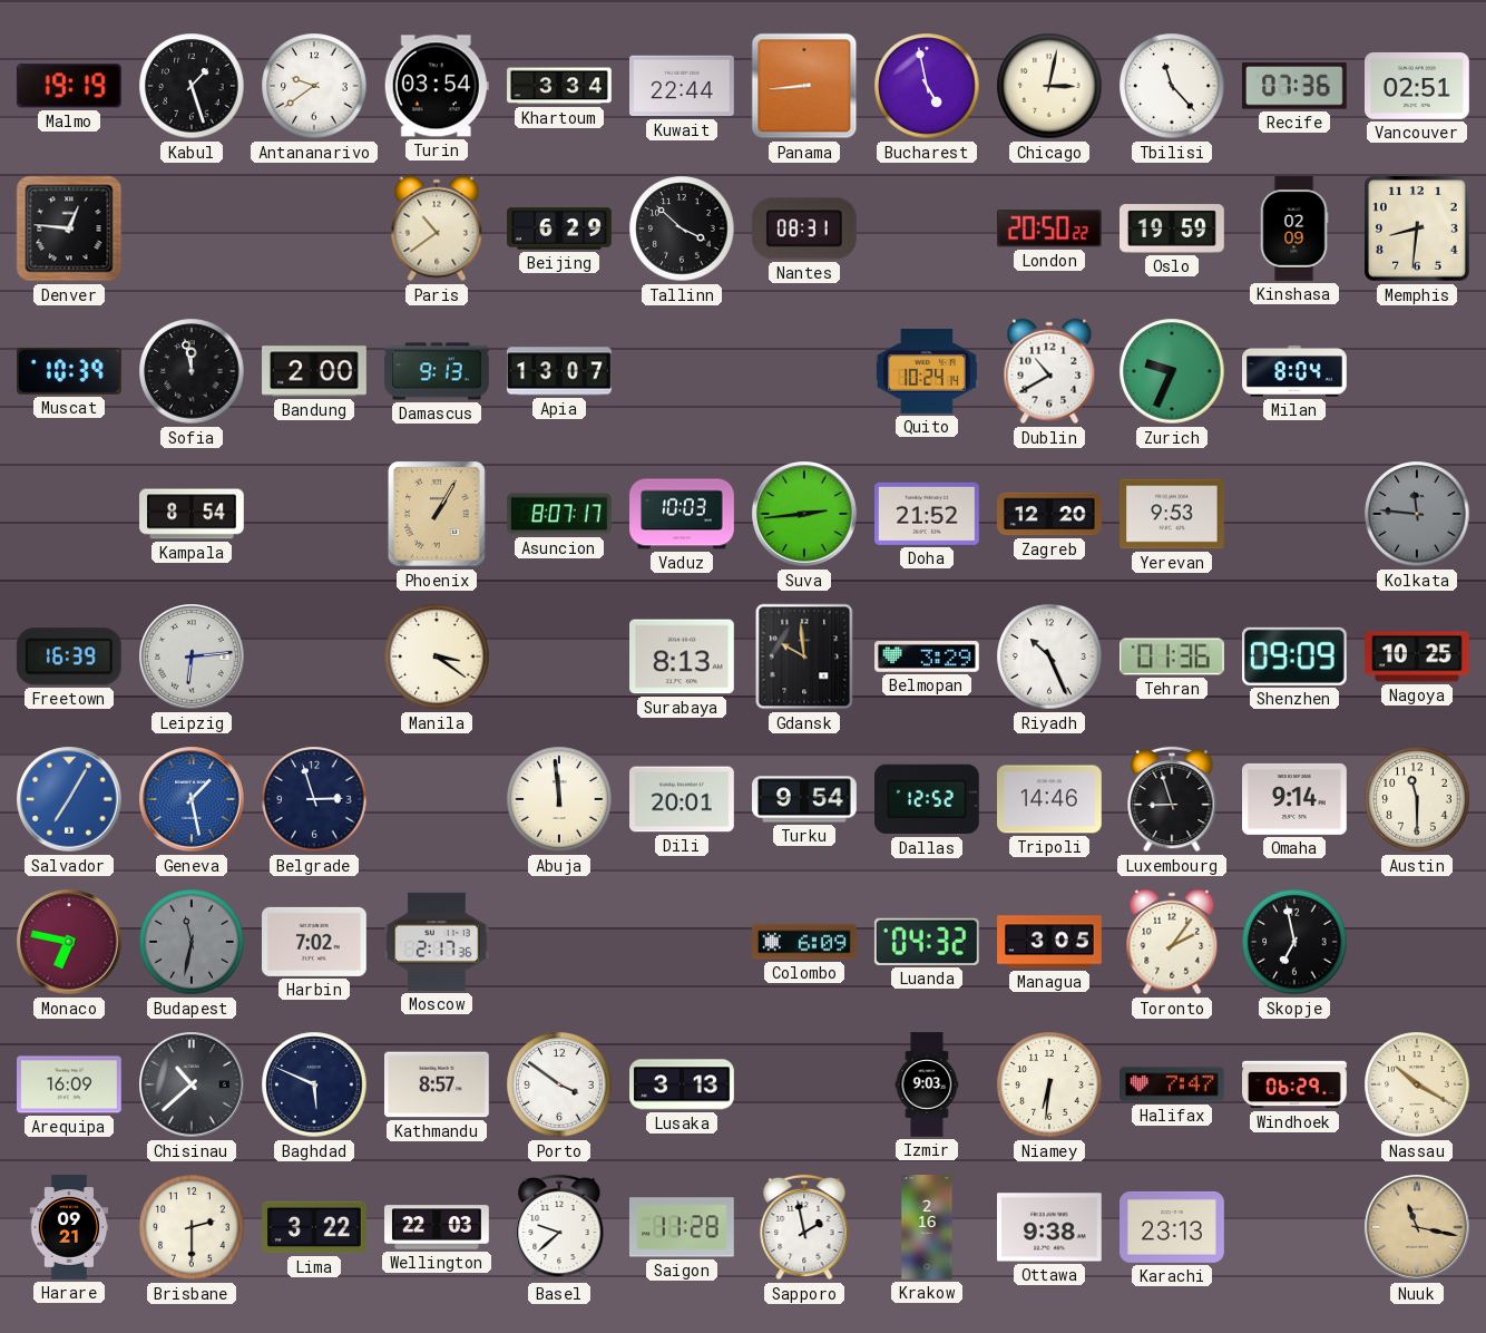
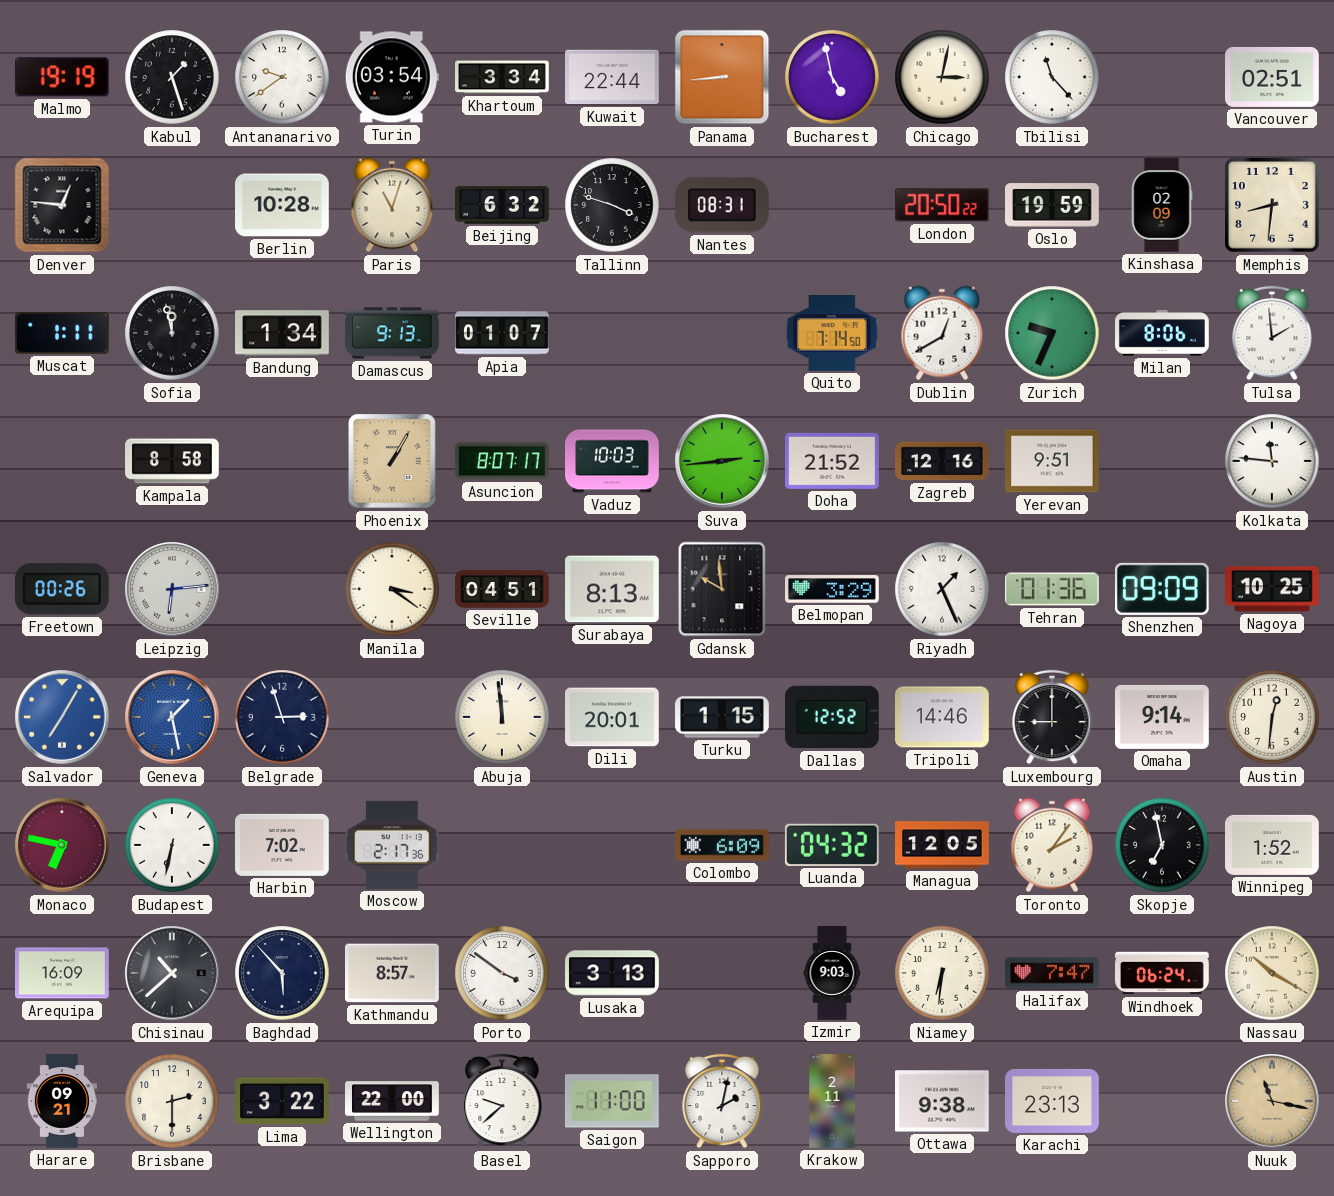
Recife: 07:36 -> none (1294, 86)
Berlin: none -> 10:28 (283, 205)
Paris: 10:39 -> 11:03 (392, 205)
Beijing: 6:29 -> 6:32 (502, 205)
Tallinn: 3:52 -> 3:48 (612, 205)
Muscat: 10:39 -> 1:11 (62, 333)
Bandung: 2:00 -> 1:34 (282, 333)
Apia: 13:07 -> 01:07 (502, 333)
Quito: 10:24 -> 7:14 (833, 334)
Dublin: 10:40 -> 12:40 (942, 333)
Milan: 8:04 -> 8:06 (1162, 334)
Tulsa: none -> 1:59 (1272, 333)
Kampala: 8:54 -> 8:58 (172, 461)
Zagreb: 12:20 -> 12:16 (943, 461)
Yerevan: 9:53 -> 9:51 (1053, 461)
Kolkata dial: grey -> white (1272, 461)
Freetown: 16:39 -> 00:26 (62, 589)
Seville: none -> 04:51 (502, 589)
Riyadh: 10:26 -> 1:26 (942, 589)
Turku: 9:54 -> 1:15 (722, 717)
Luxembourg: 8:57 -> 9:00 (1052, 717)
Austin: 11:30 -> 12:31 (1272, 717)
Budapest: 11:32 -> 6:32 (172, 845)
Budapest dial: grey -> white (172, 845)
Managua: 3:05 -> 12:05 (942, 845)
Winnipeg: none -> 1:52 (1272, 845)
Baghdad: 5:49 -> 5:53 (282, 973)
Windhoek: 06:29 -> 06:24 (1162, 973)
Wellington: 22:03 -> 22:00 (392, 1101)
Saigon: 11:28 -> 11:00 (612, 1101)
Sapporo: 1:58 -> 2:02 (722, 1101)
Krakow: 2:16 -> 2:11 (832, 1101)
